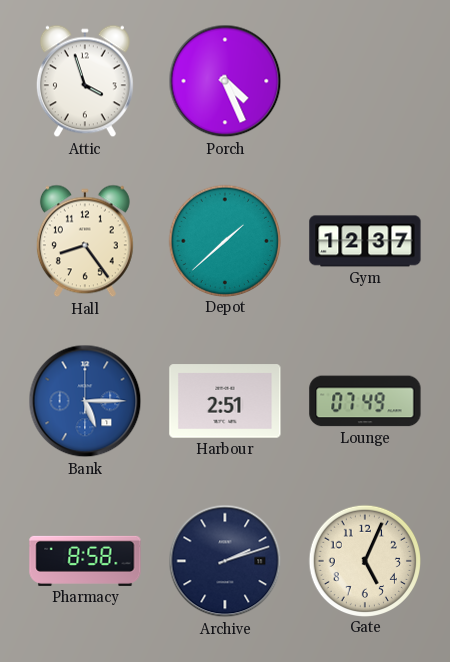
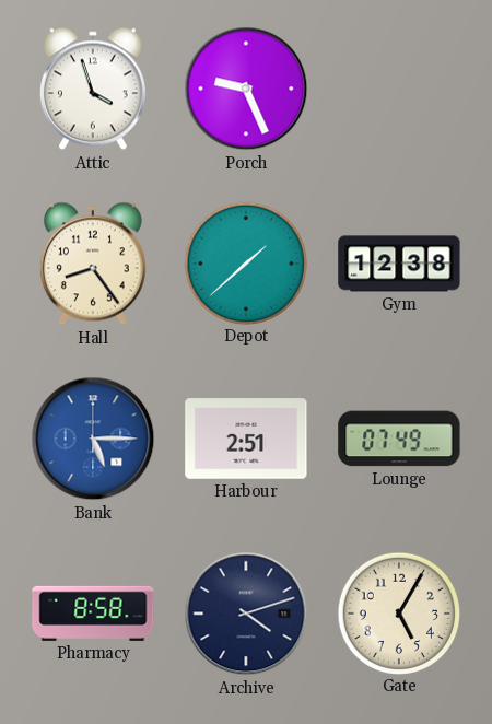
Porch: 4:26 -> 9:26 (246, 89)
Gym: 12:37 -> 12:38 (399, 264)
Archive: 2:12 -> 4:12 (246, 614)
Gate: 5:04 -> 5:05 (398, 612)
